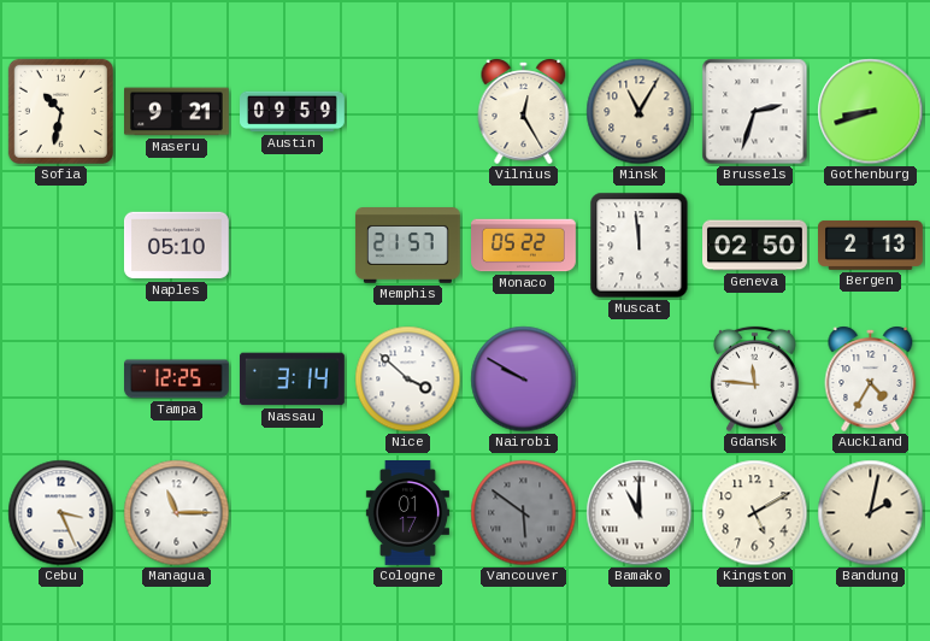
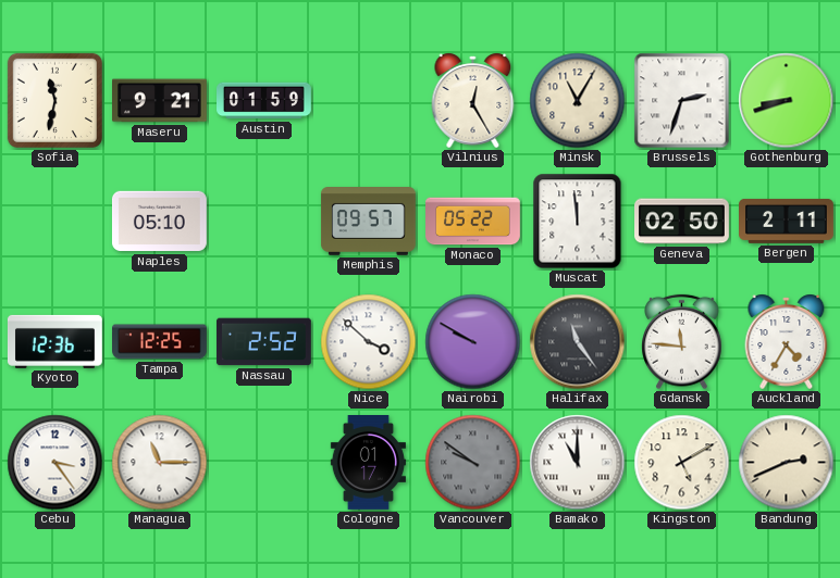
Sofia: 10:32 -> 11:32 (54, 100)
Austin: 09:59 -> 01:59 (264, 101)
Memphis: 21:57 -> 09:57 (368, 222)
Bergen: 2:13 -> 2:11 (787, 221)
Kyoto: none -> 12:36 (54, 341)
Nassau: 3:14 -> 2:52 (263, 342)
Halifax: none -> 11:24 (578, 342)
Cebu: 3:26 -> 3:24 (55, 463)
Vancouver: 5:51 -> 9:51 (473, 463)
Bandung: 2:02 -> 2:41 (787, 463)
